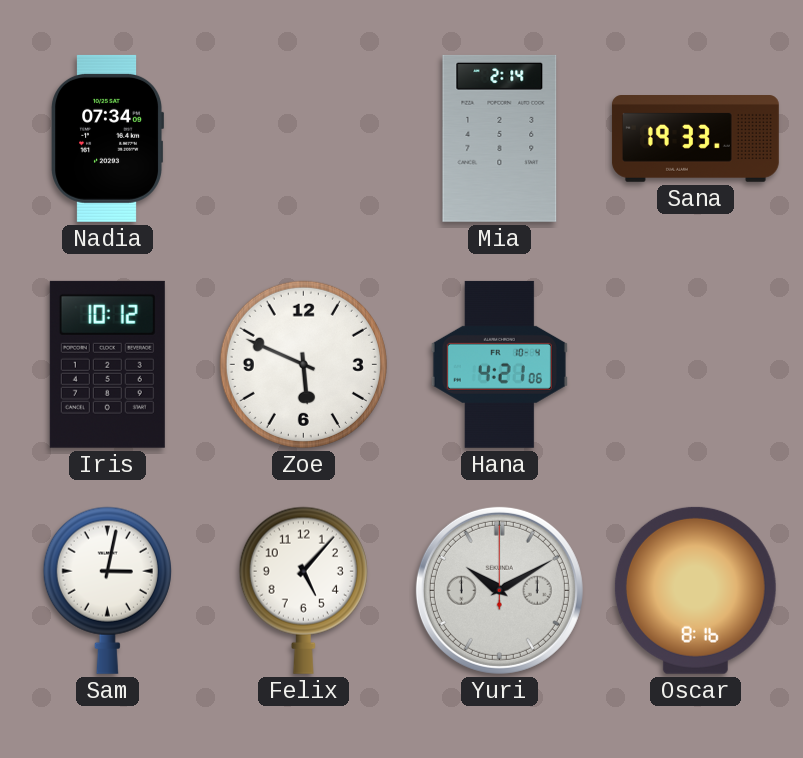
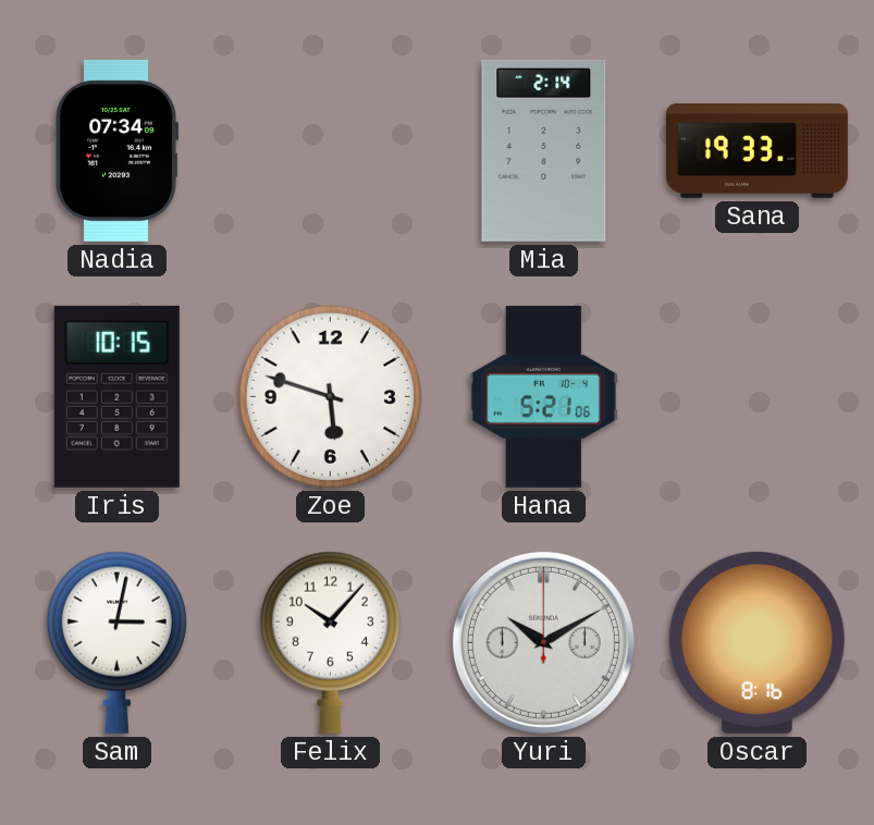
Iris: 10:12 -> 10:15 (116, 396)
Zoe: 5:49 -> 5:48 (330, 396)
Hana: 4:21 -> 5:21 (543, 396)
Felix: 5:07 -> 10:07 (330, 642)
